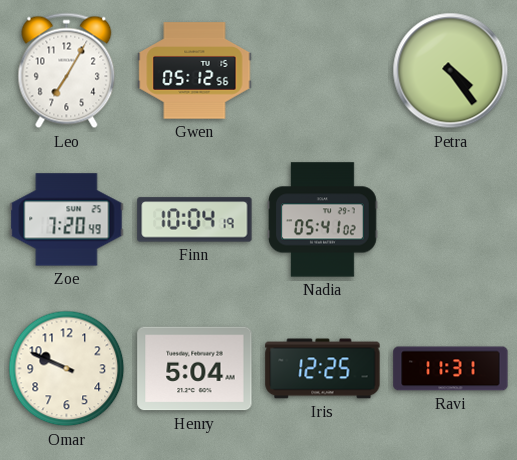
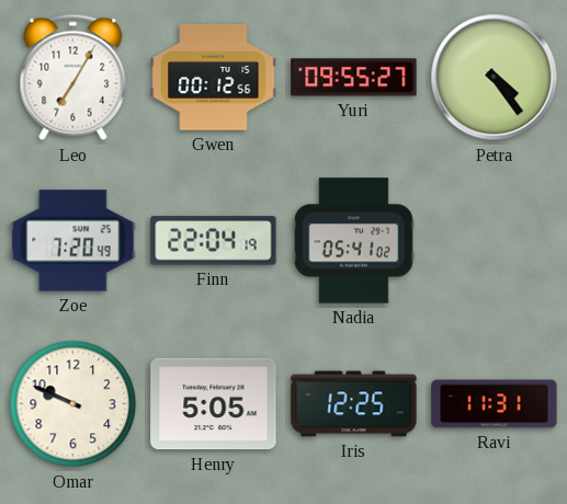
Gwen: 05:12 -> 00:12 (214, 78)
Yuri: none -> 09:55 (354, 78)
Finn: 10:04 -> 22:04 (214, 241)
Henry: 5:04 -> 5:05 (214, 404)
